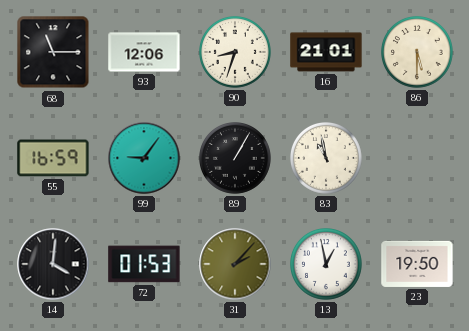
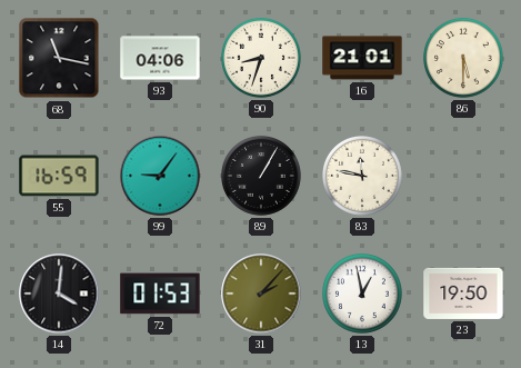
68: 11:15 -> 11:17 (59, 58)
93: 12:06 -> 04:06 (160, 58)
83: 10:58 -> 11:47 (363, 177)
